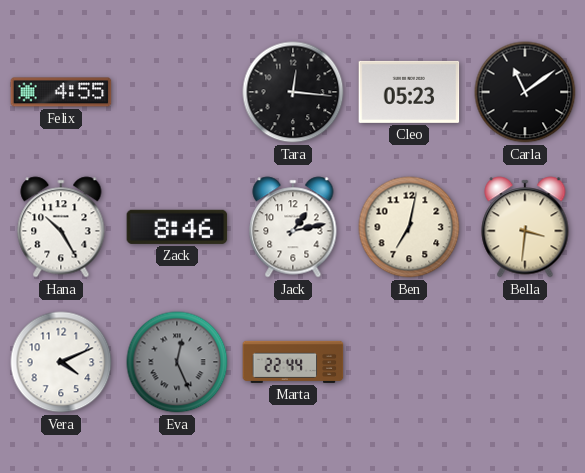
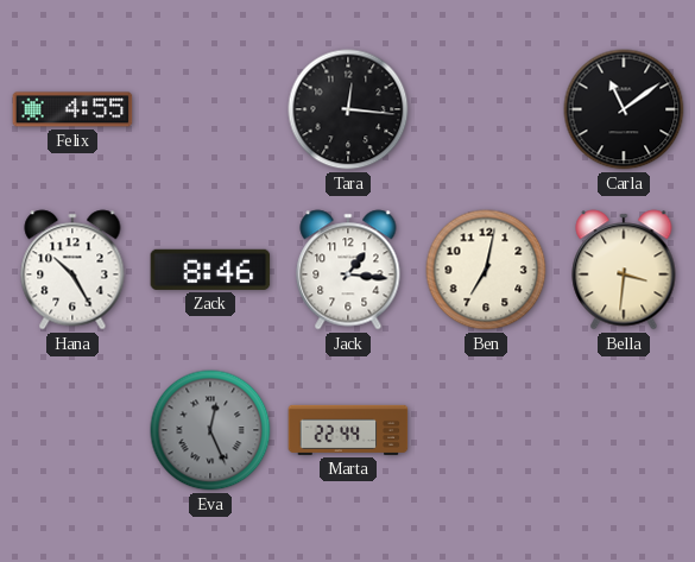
Cleo: 05:23 -> none (409, 92)
Jack: 1:13 -> 1:16 (348, 270)
Vera: 4:11 -> none (61, 362)
